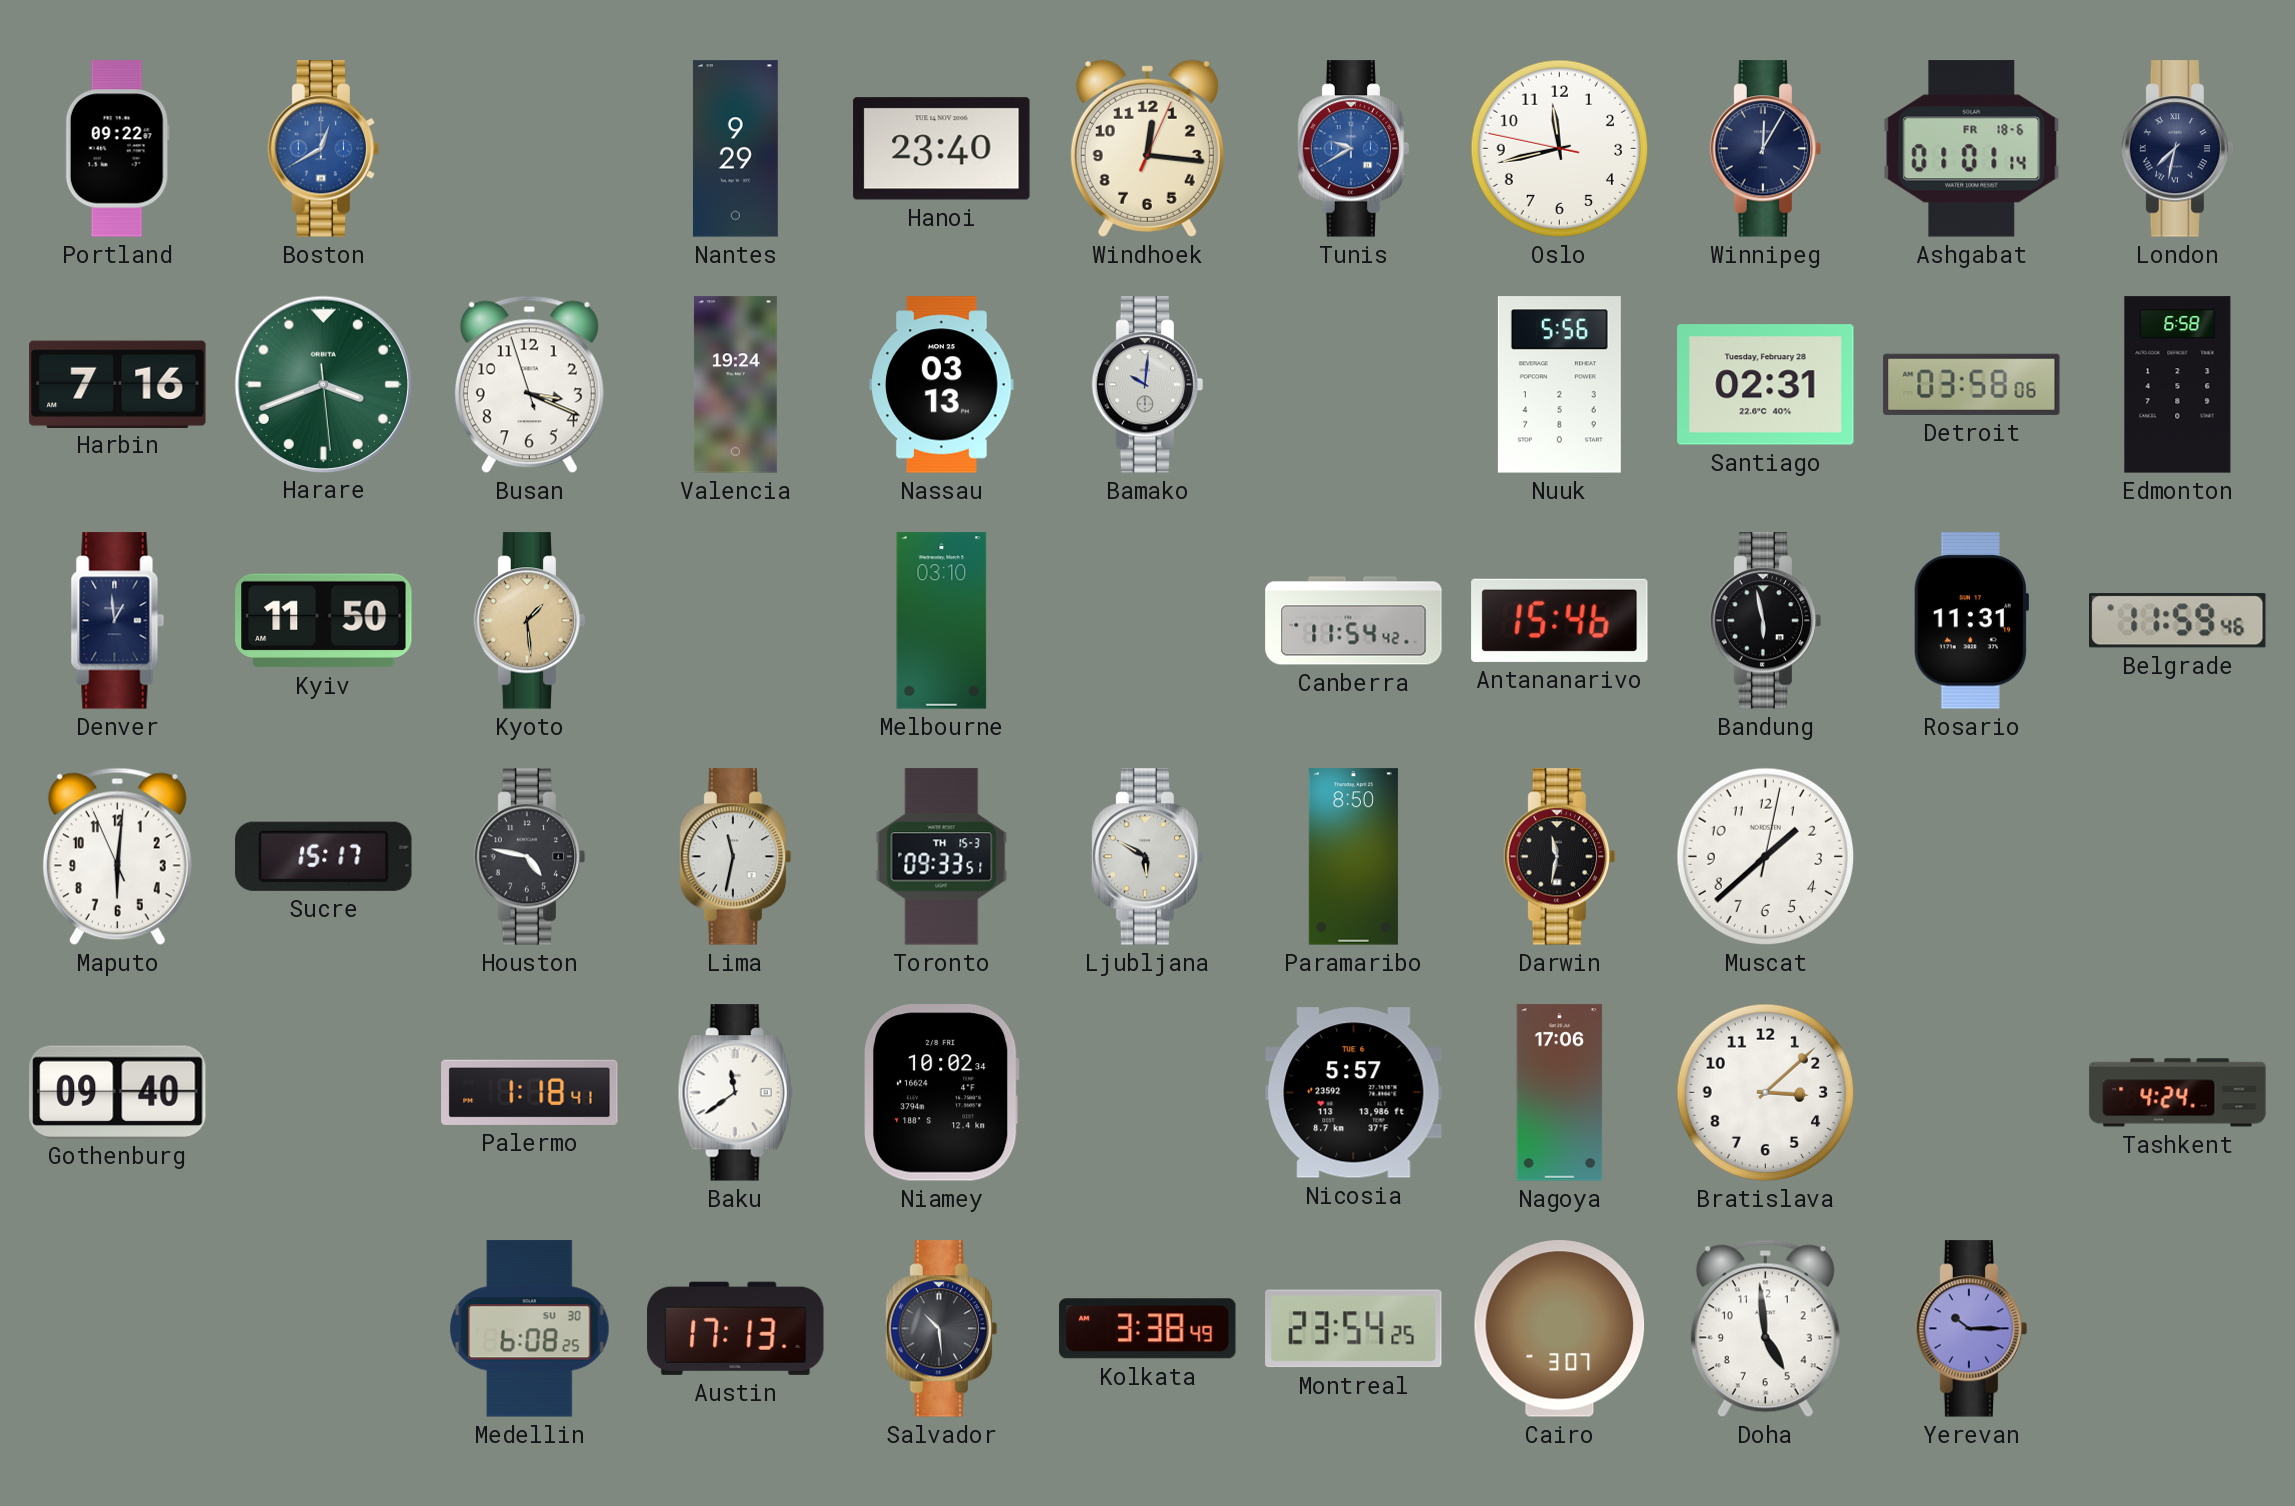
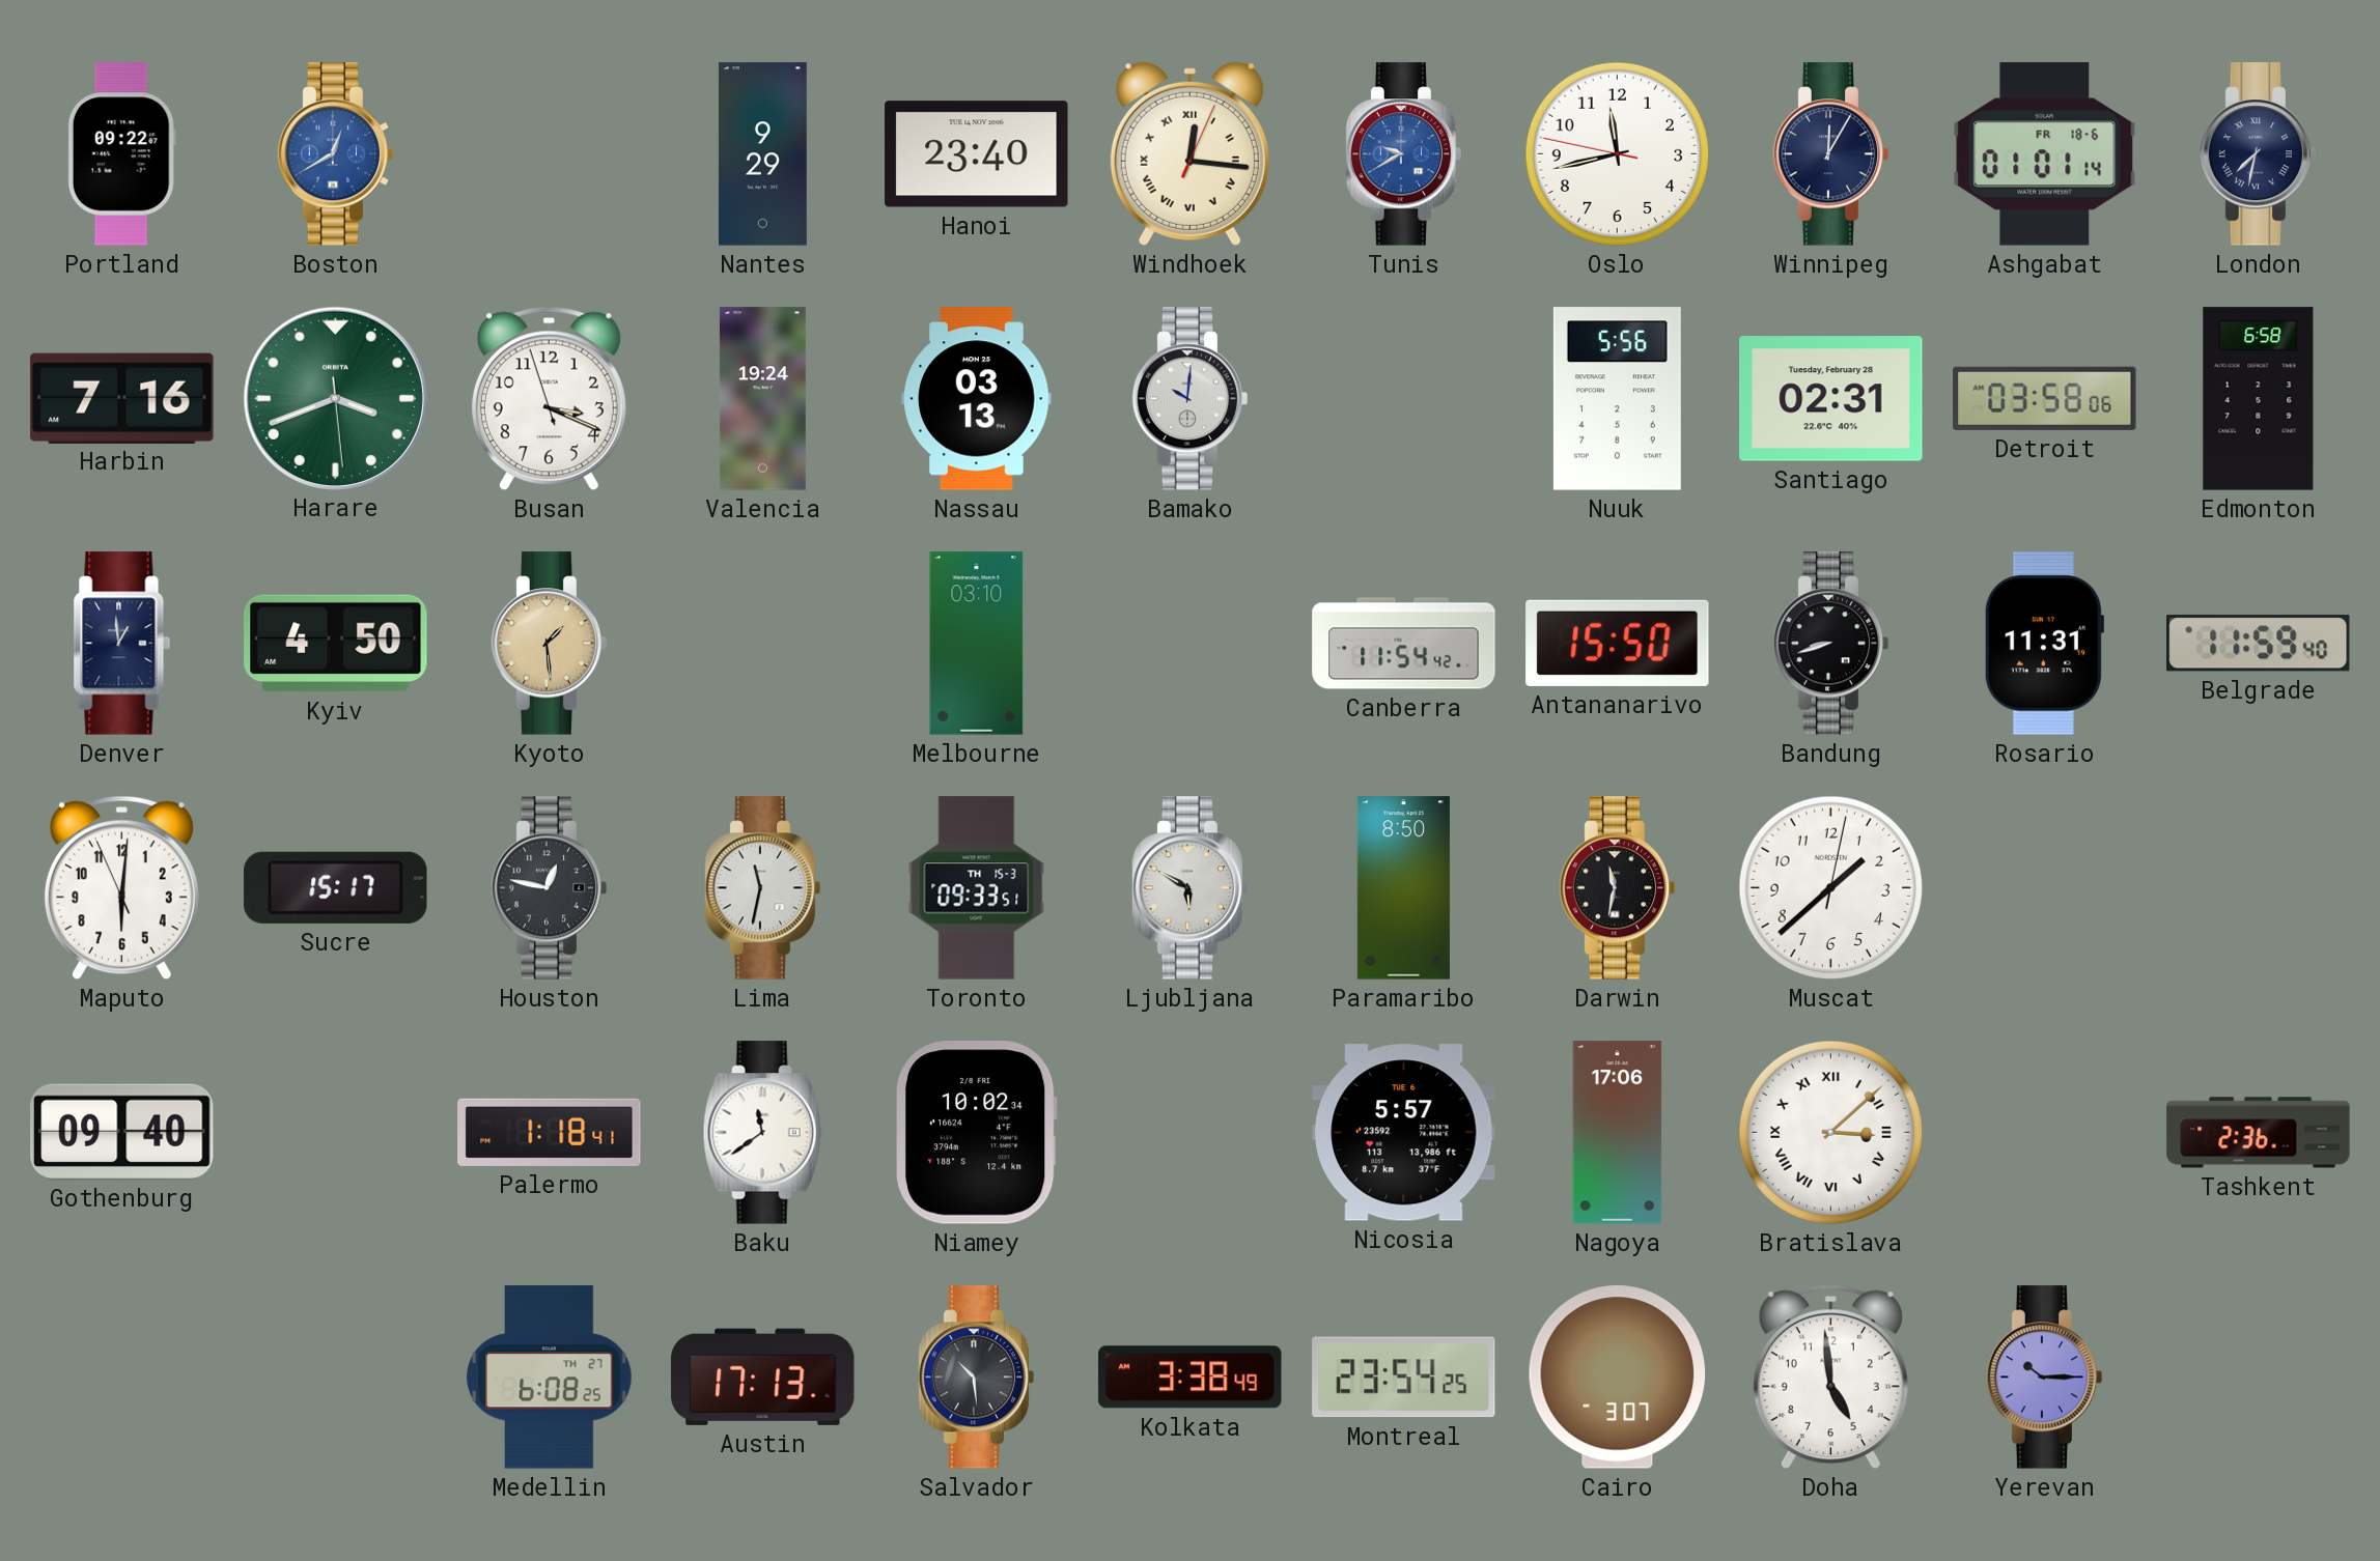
Windhoek numerals: Arabic -> Roman (1189, 153)
Kyiv: 11:50 -> 4:50 (336, 644)
Antananarivo: 15:46 -> 15:50 (1618, 643)
Bandung: 5:58 -> 8:42 (1831, 644)
Belgrade: 11:59:46 -> 11:59:40 (2259, 644)
Houston: 4:47 -> 12:47 (550, 888)
Bratislava numerals: Arabic -> Roman (1831, 1133)
Tashkent: 4:24 -> 2:36 (2259, 1133)
Medellin date: SU 30 -> TH 27 (550, 1378)
